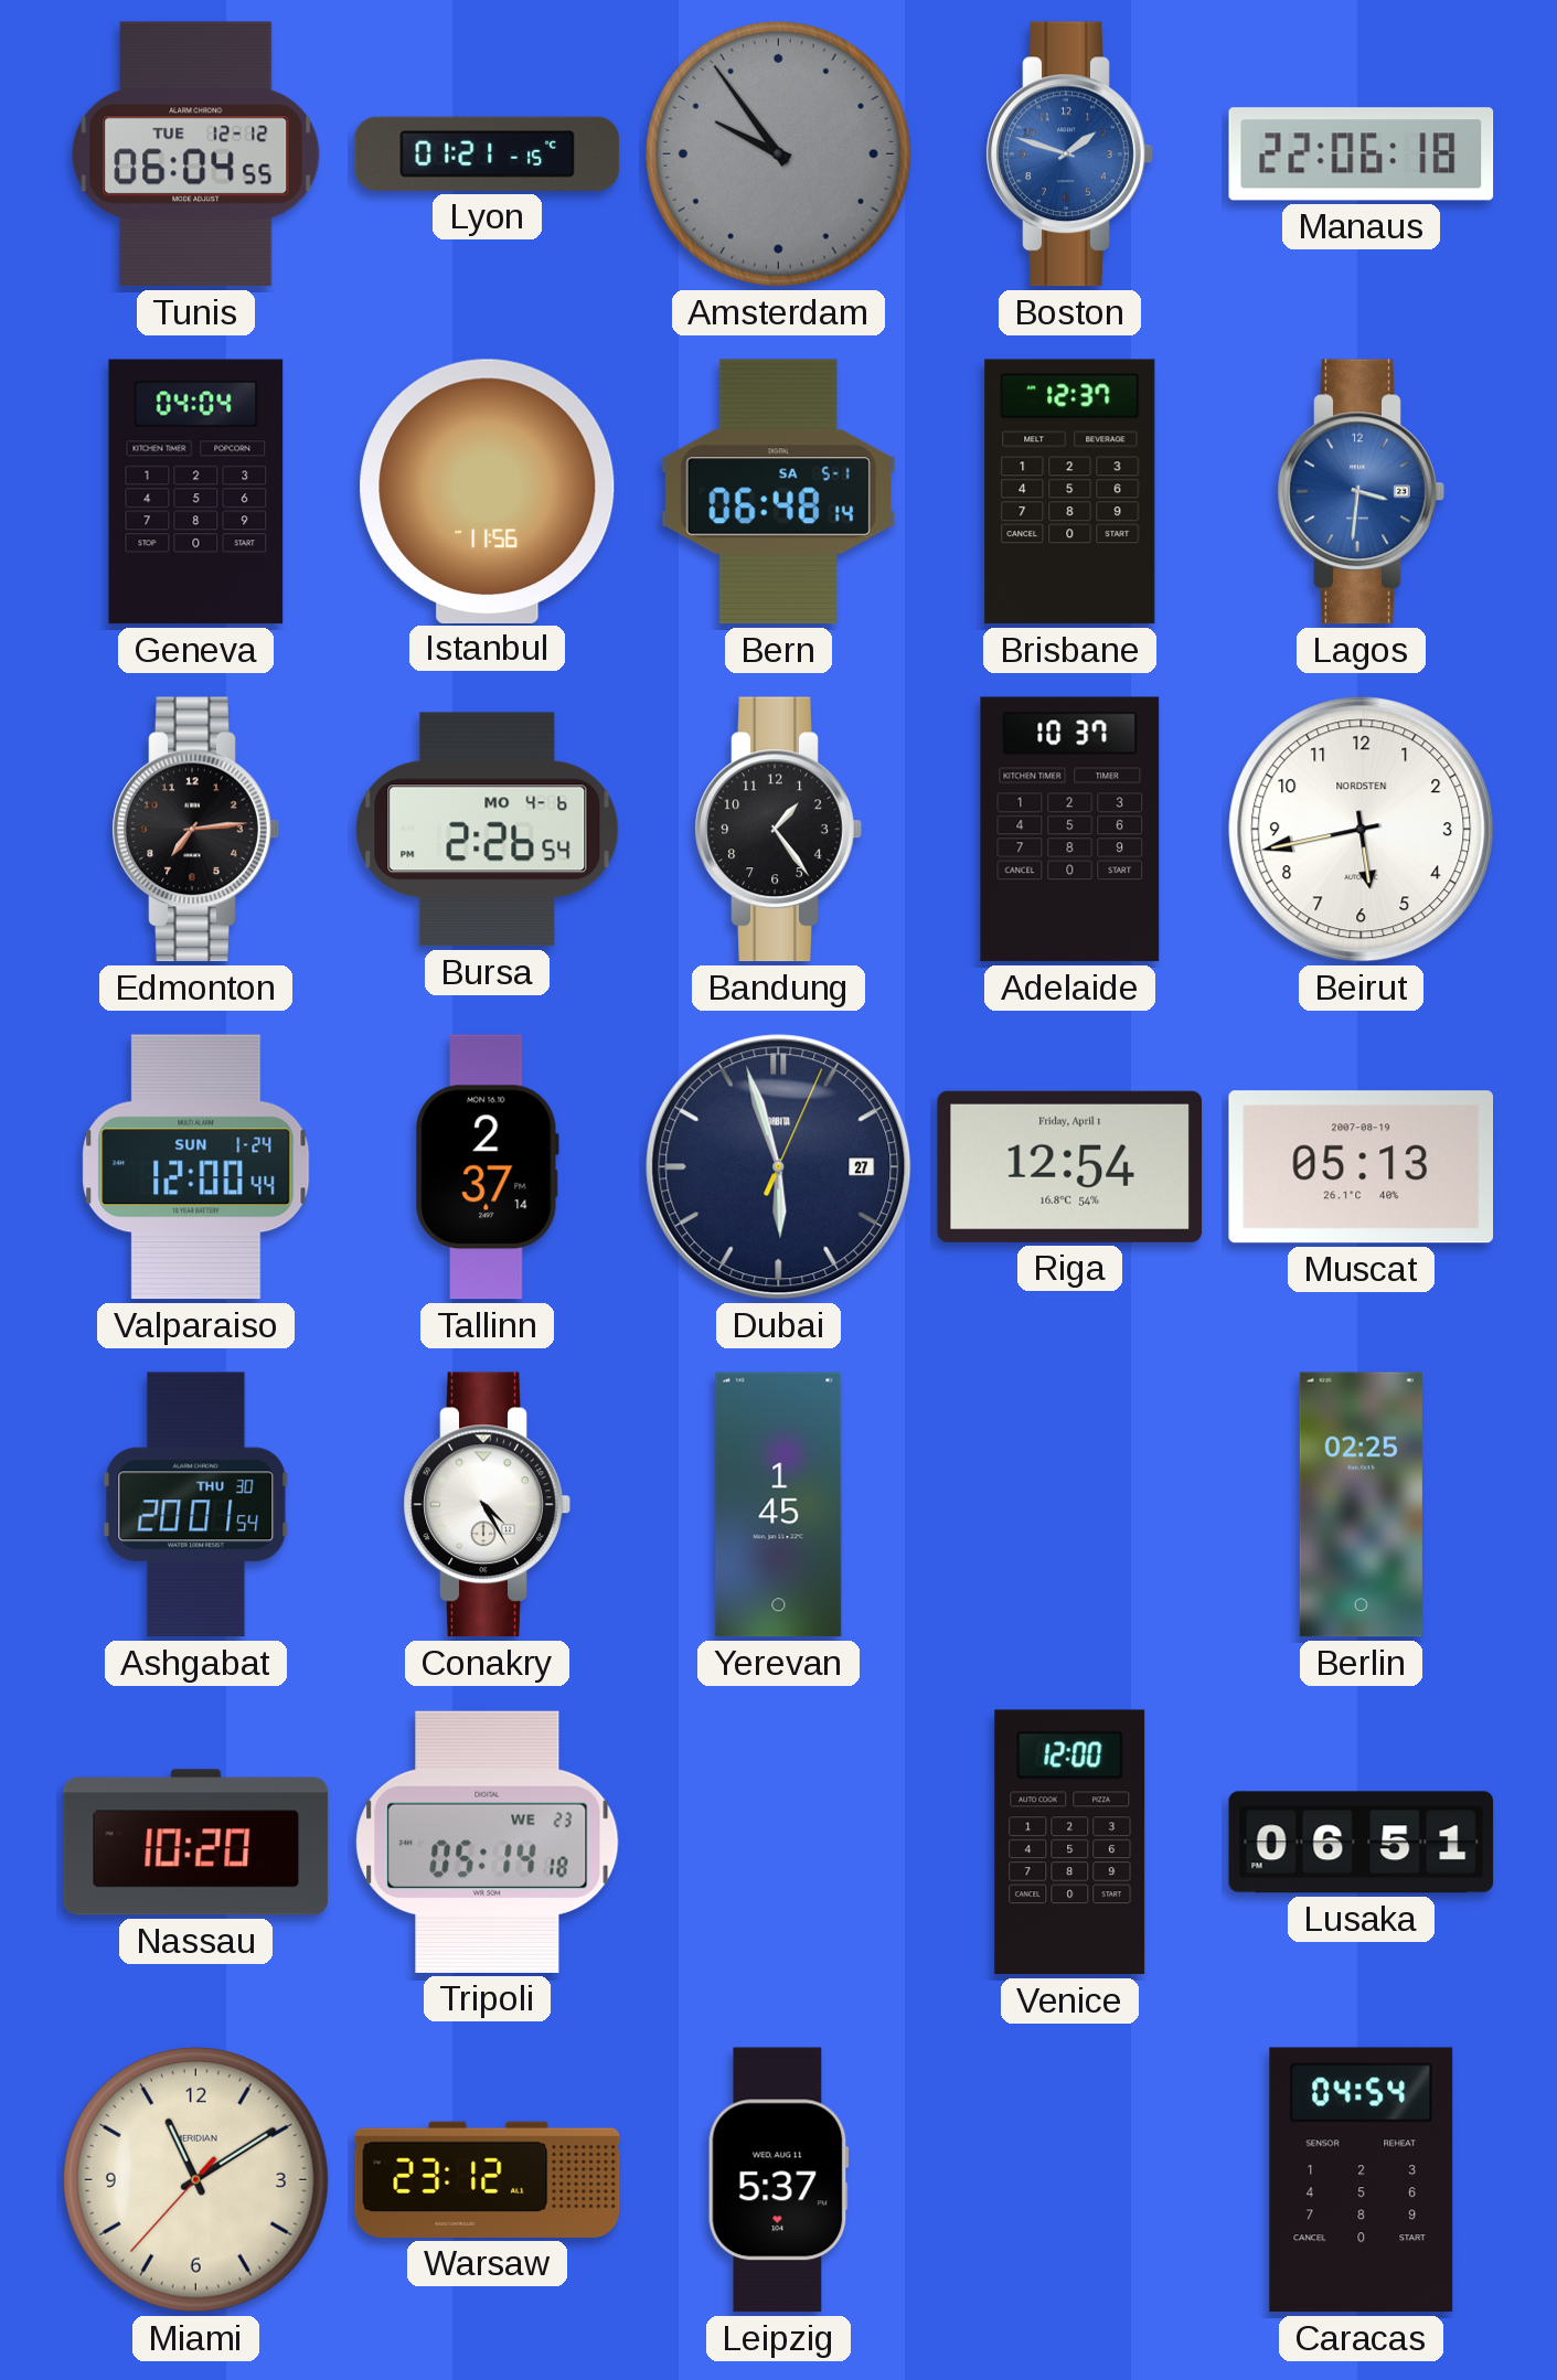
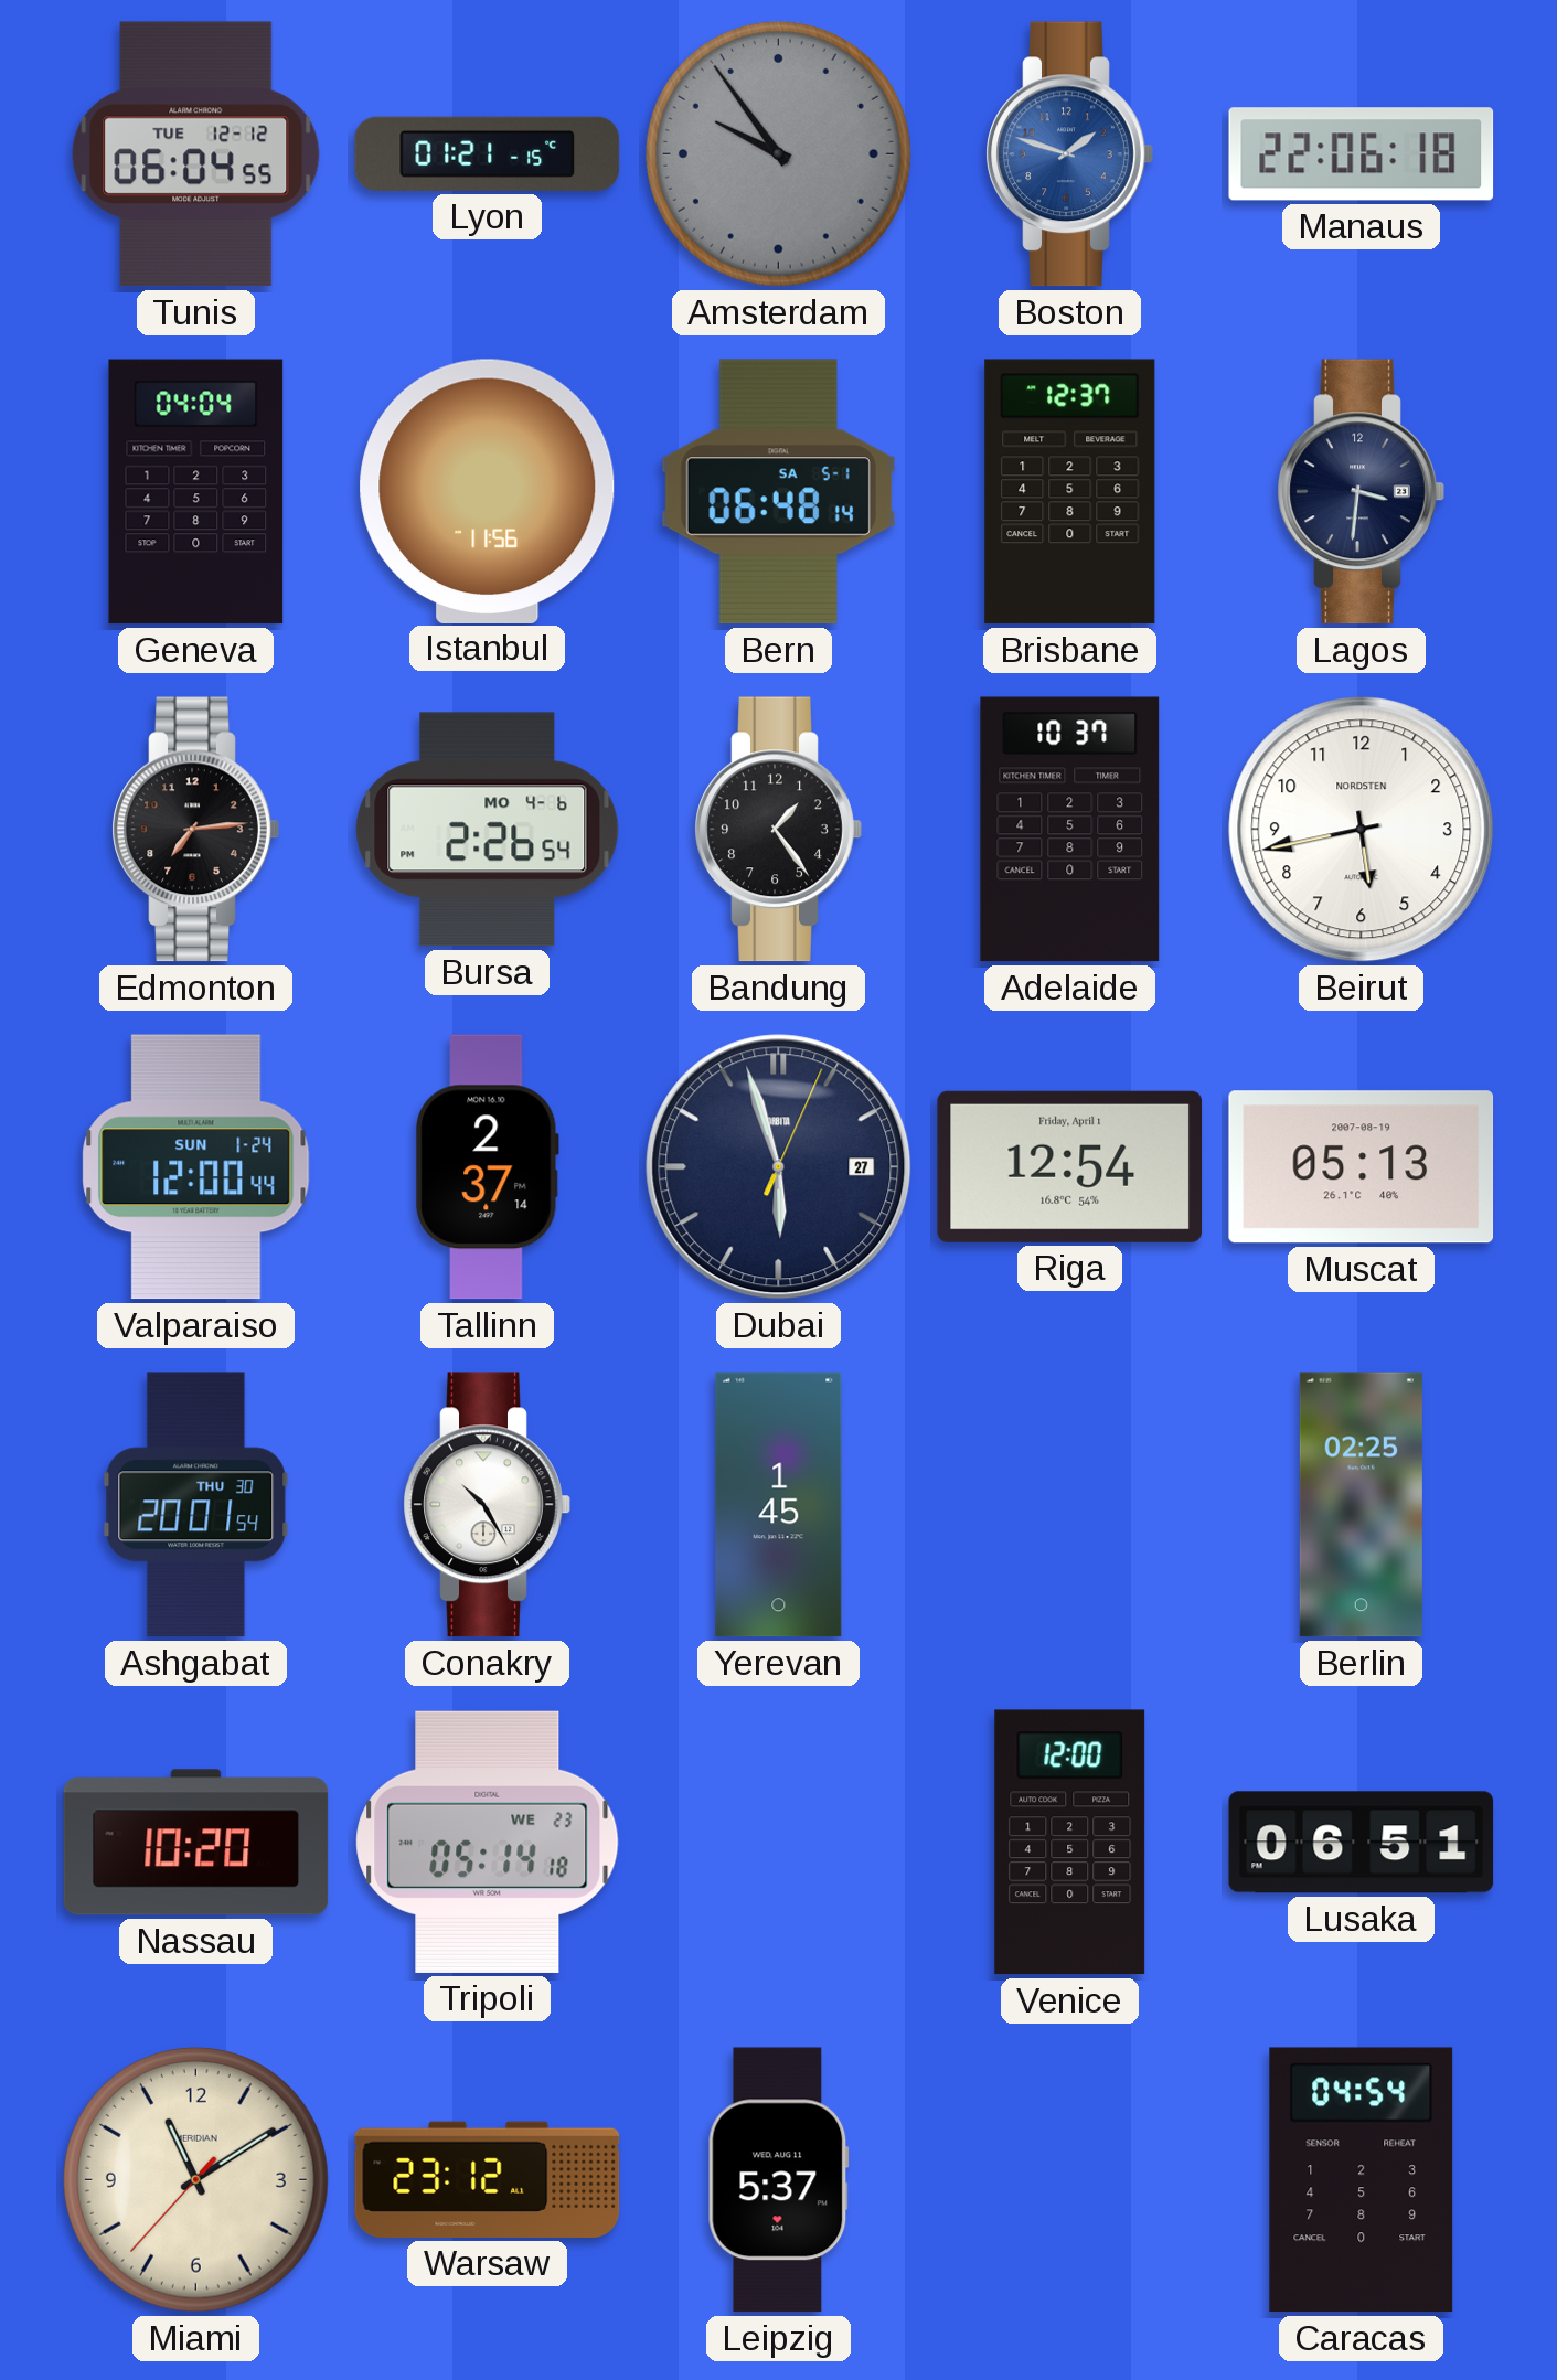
Lagos dial: blue -> navy (1361, 492)
Conakry: 4:25 -> 10:25 (487, 1505)
